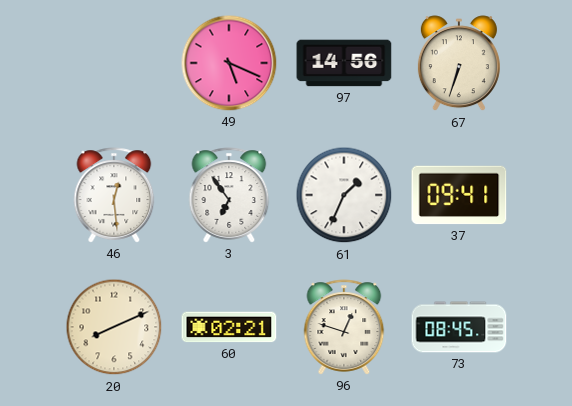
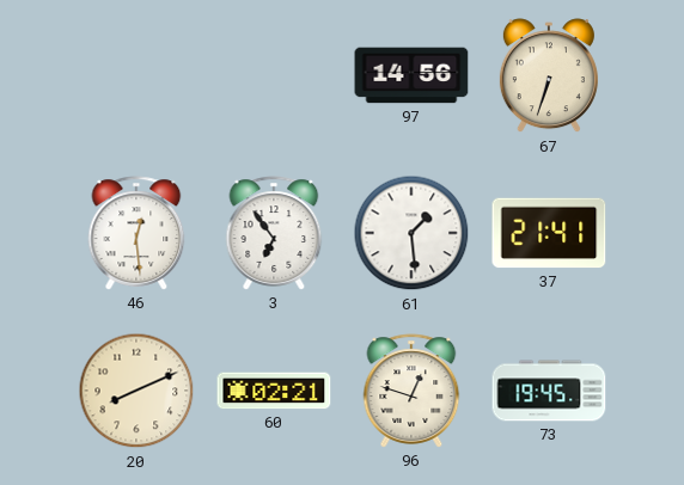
49: 5:19 -> none (229, 63)
61: 1:34 -> 1:29 (411, 233)
37: 09:41 -> 21:41 (549, 233)
73: 08:45 -> 19:45 (549, 391)
